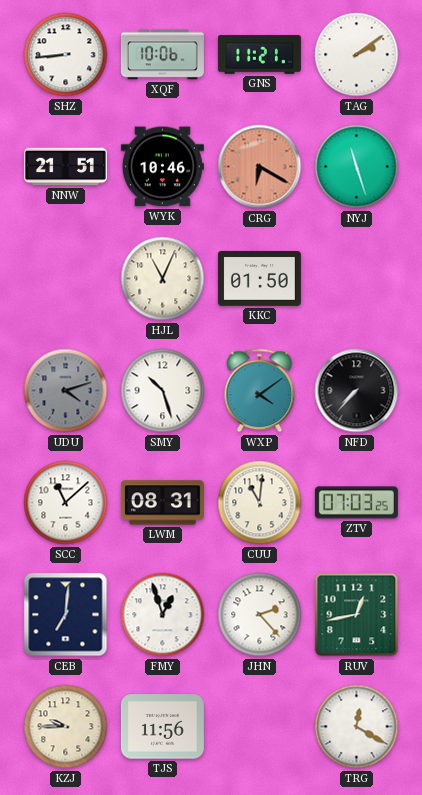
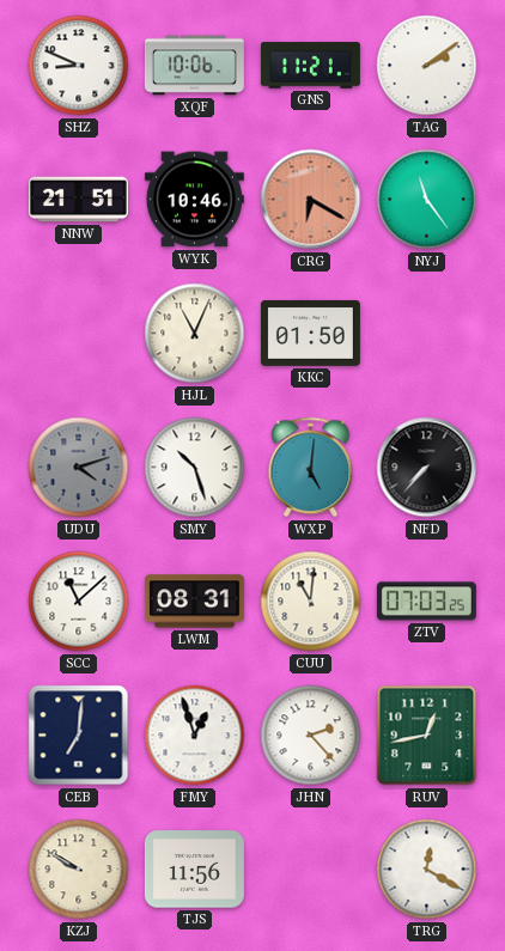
SHZ: 8:44 -> 8:49 (79, 66)
NYJ: 11:27 -> 11:24 (427, 200)
WXP: 4:09 -> 5:01 (311, 468)
KZJ: 9:45 -> 9:50 (79, 870)
